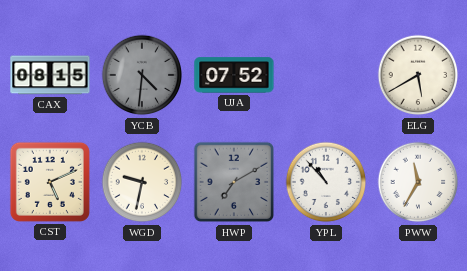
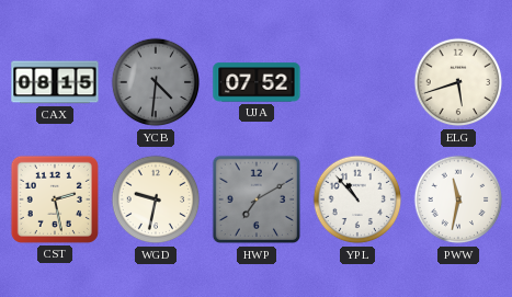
ELG: 5:40 -> 5:42 (458, 82)
CST: 5:11 -> 2:28 (55, 199)
PWW: 11:35 -> 11:32 (458, 199)
